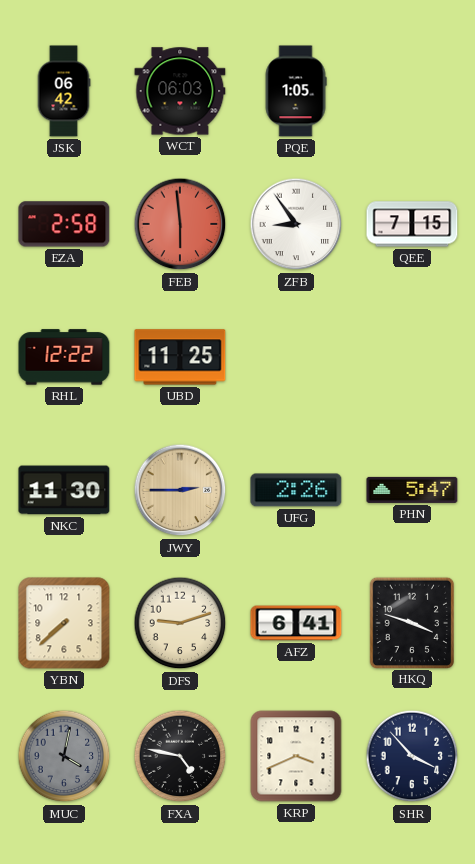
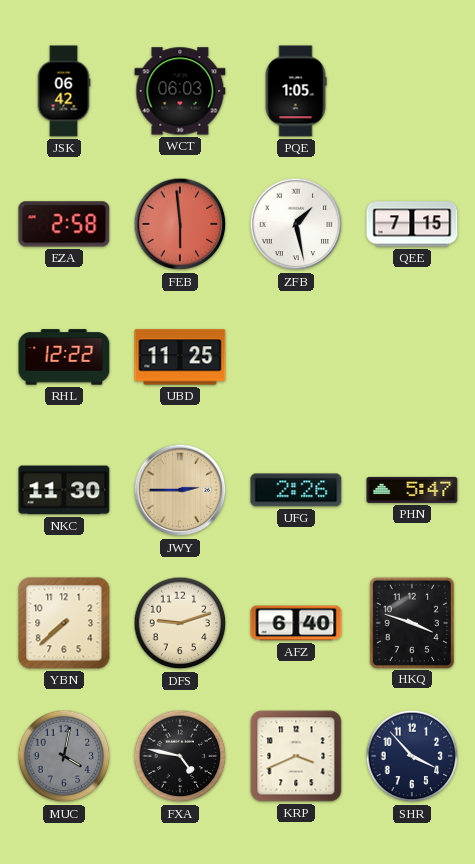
ZFB: 8:54 -> 1:28 (296, 224)
AFZ: 6:41 -> 6:40 (296, 623)
